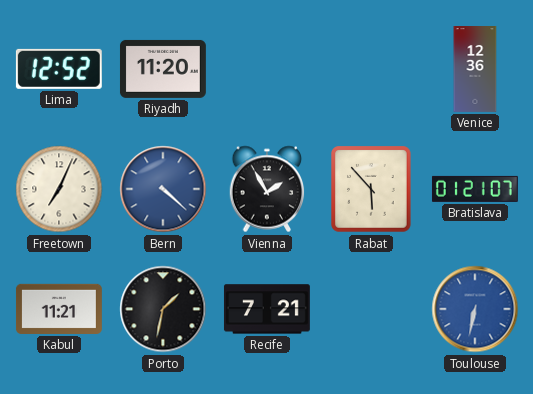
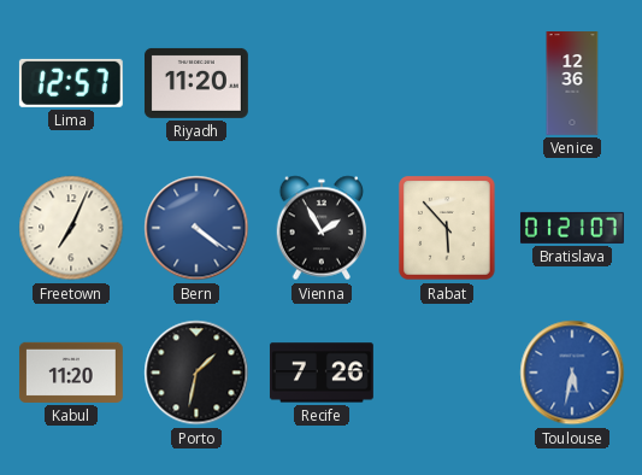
Lima: 12:52 -> 12:57 (71, 83)
Bern: 4:22 -> 4:21 (196, 228)
Kabul: 11:21 -> 11:20 (71, 373)
Recife: 7:21 -> 7:26 (322, 373)
Toulouse: 6:32 -> 5:32 (572, 373)
